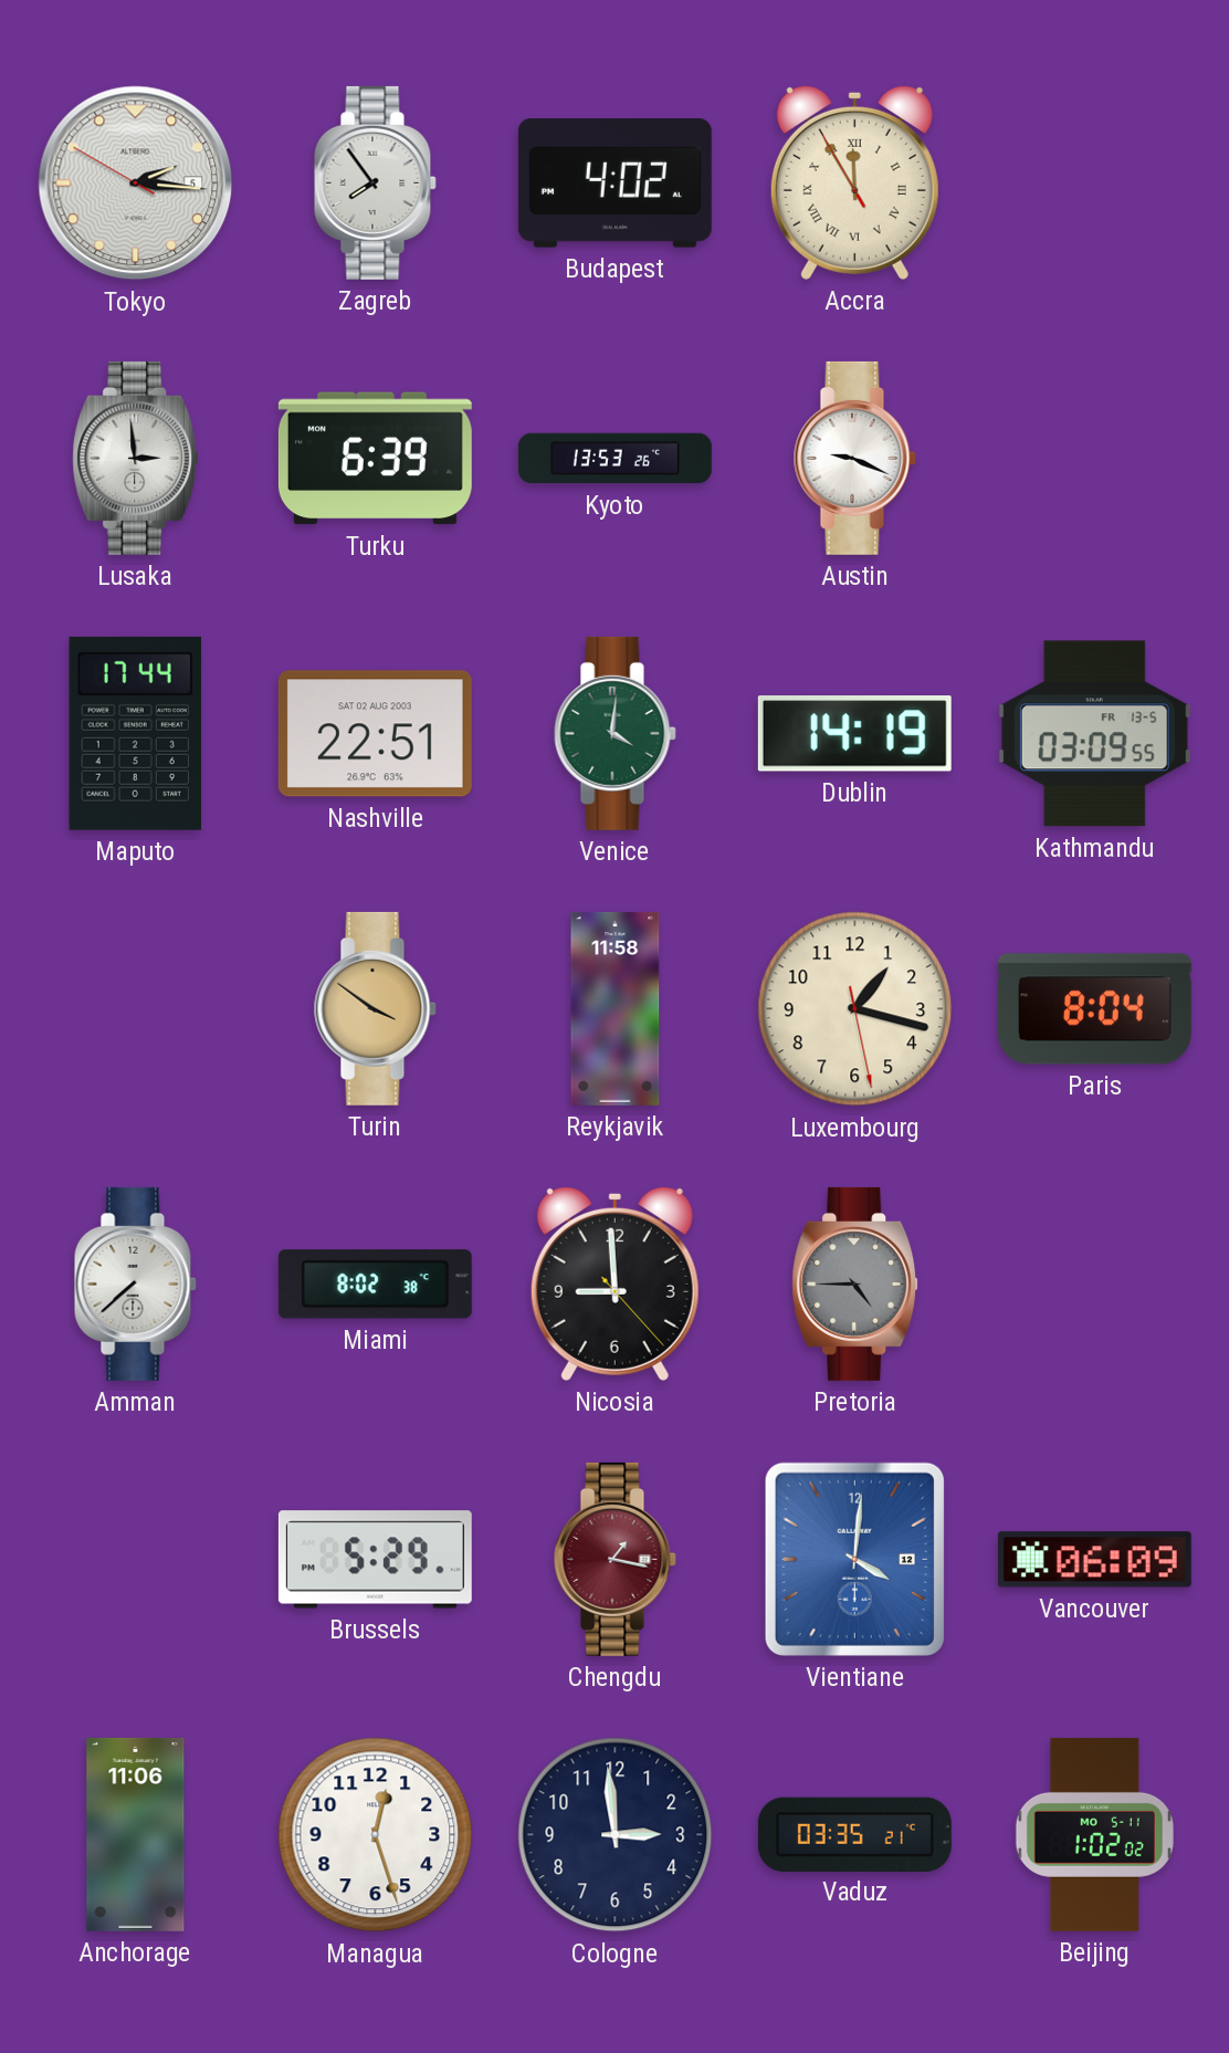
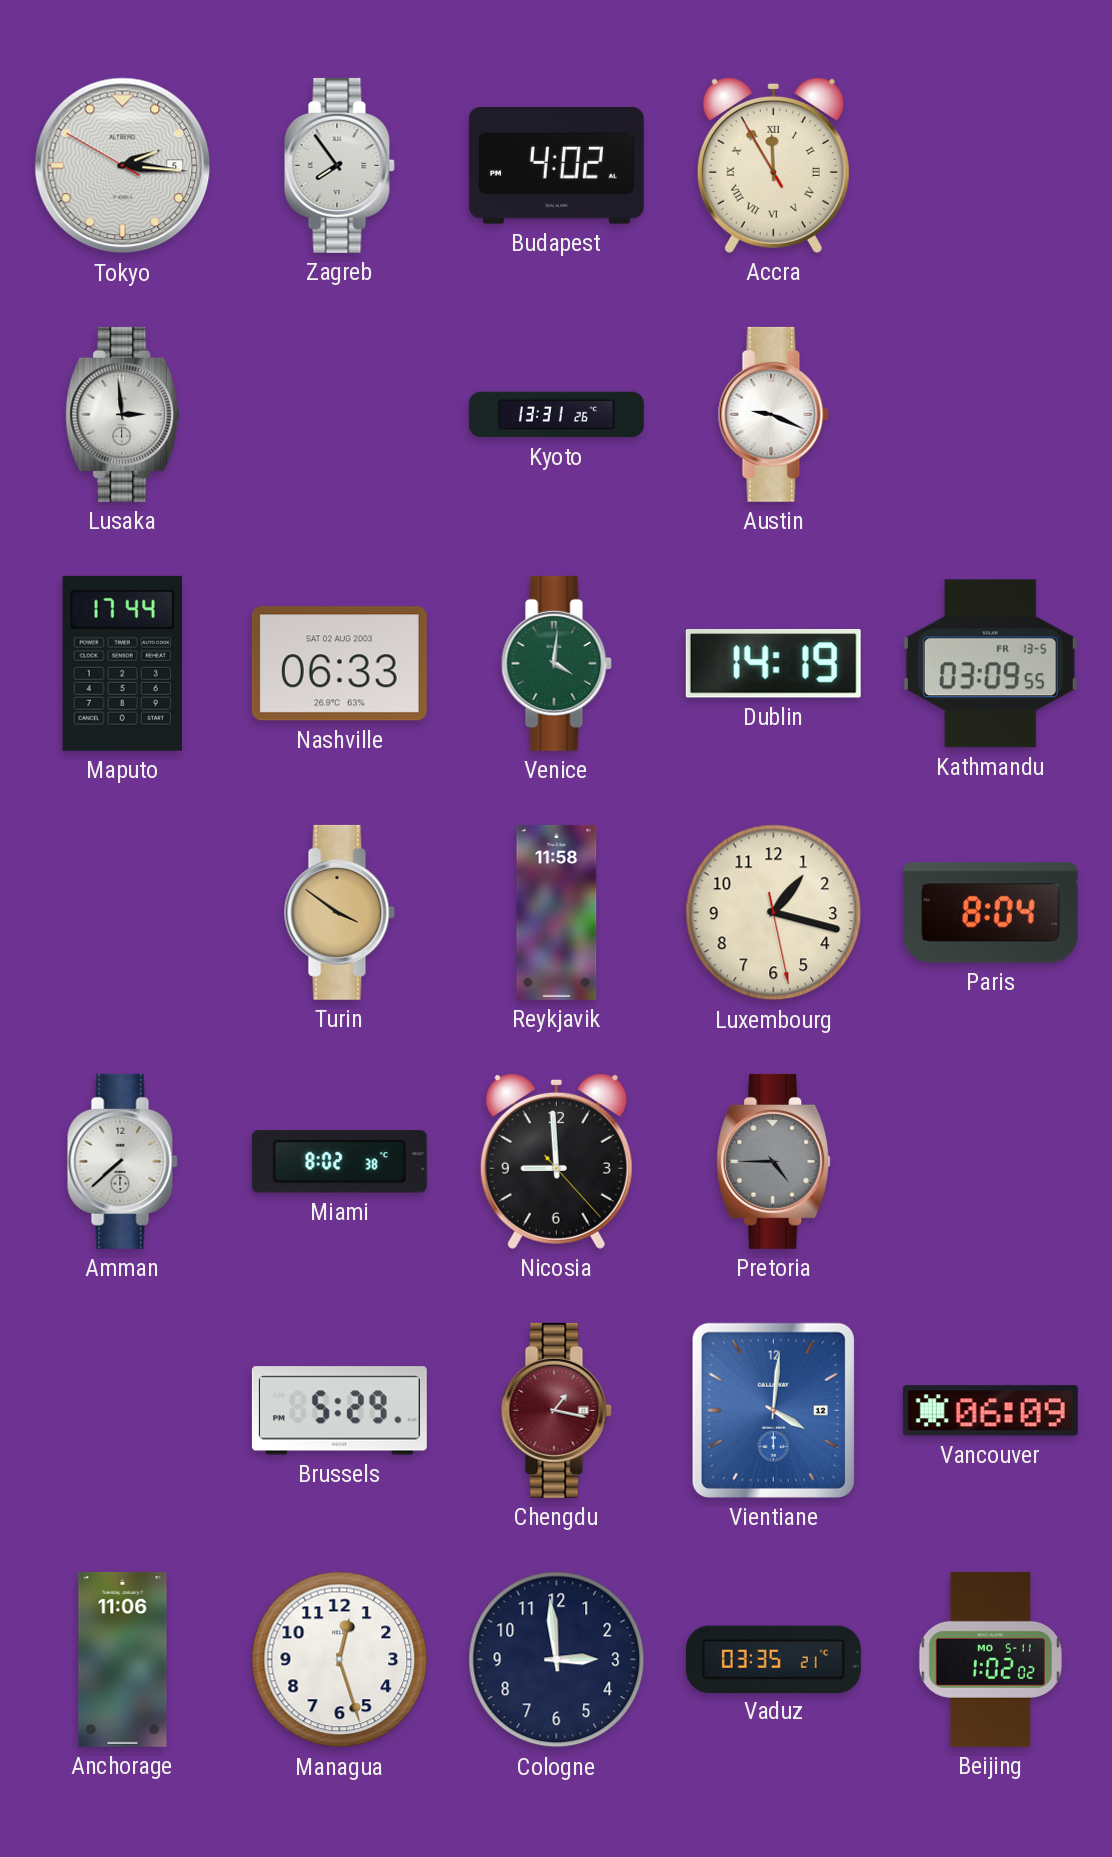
Turku: 6:39 -> none (375, 459)
Kyoto: 13:53 -> 13:31 (556, 415)
Nashville: 22:51 -> 06:33 (339, 664)
